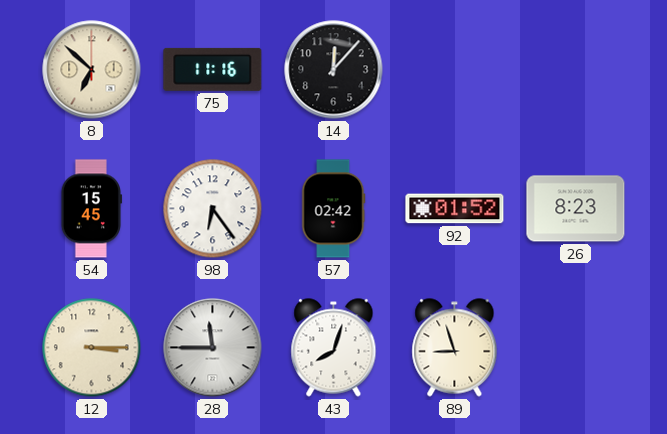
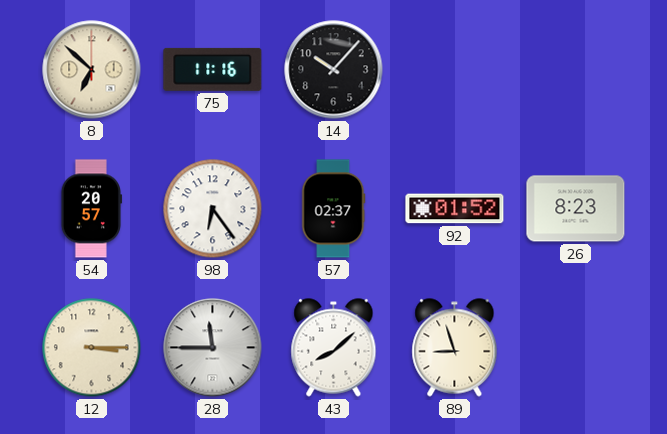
14: 12:07 -> 10:07 (334, 70)
54: 15:45 -> 20:57 (91, 209)
57: 02:42 -> 02:37 (333, 209)
43: 8:03 -> 8:08 (334, 348)
